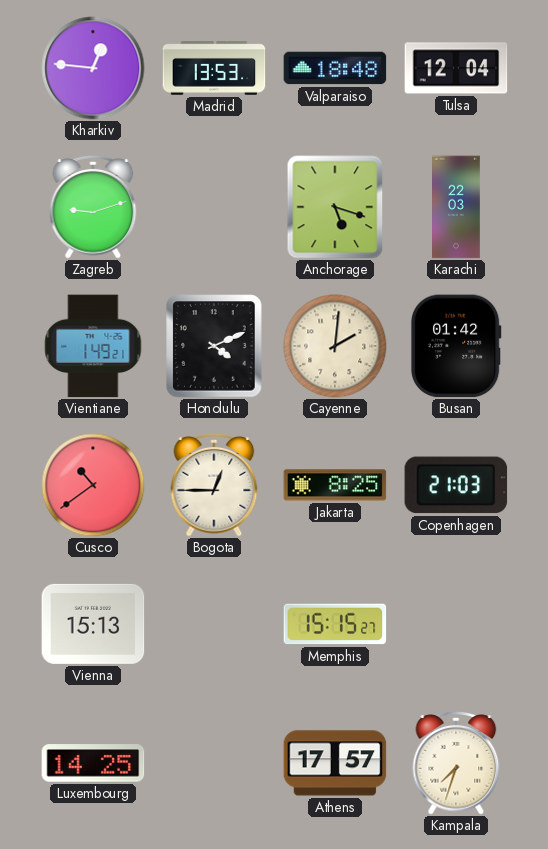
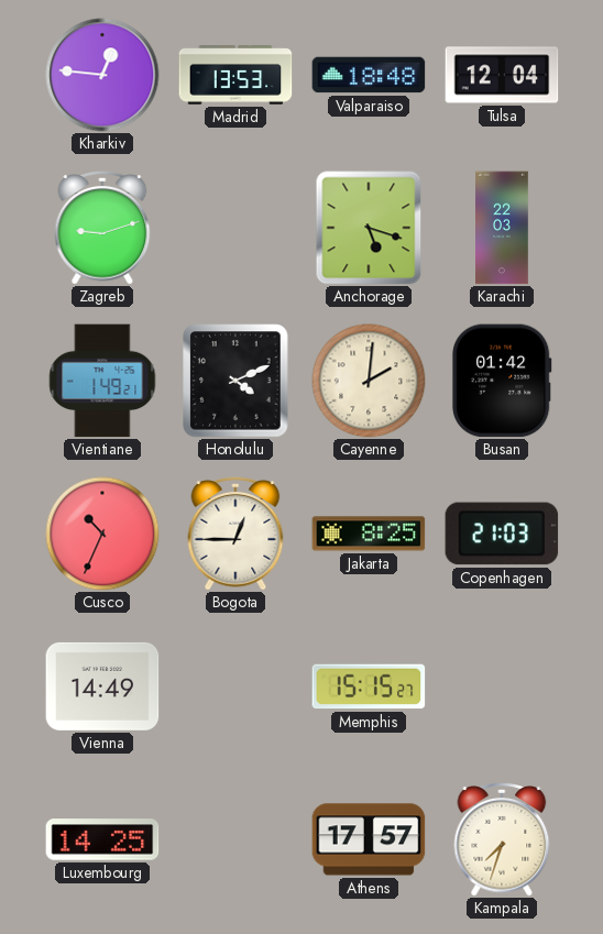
Cusco: 10:39 -> 10:34 (102, 534)
Vienna: 15:13 -> 14:49 (102, 686)
